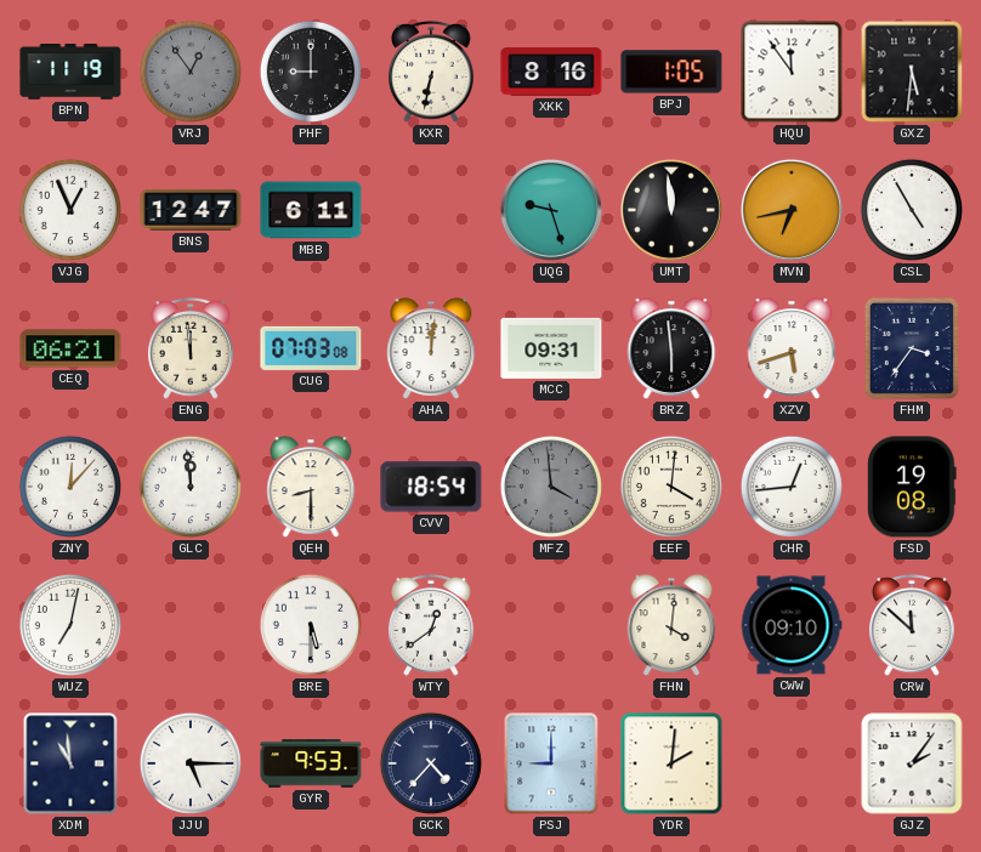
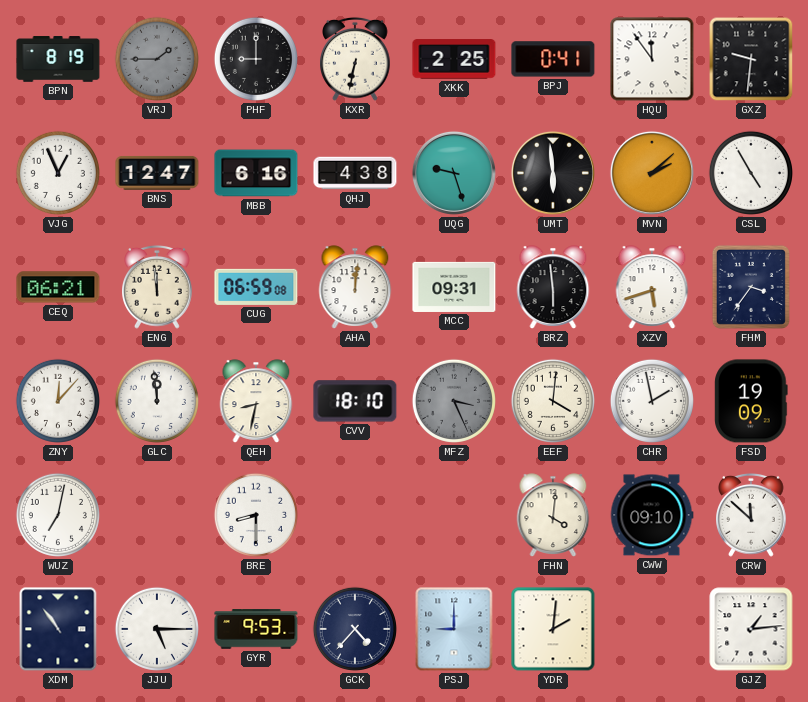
BPN: 11:19 -> 8:19 (58, 59)
VRJ: 12:54 -> 1:45 (157, 59)
XKK: 8:16 -> 2:25 (454, 59)
BPJ: 1:05 -> 0:41 (553, 59)
GXZ: 5:31 -> 9:31 (751, 59)
MBB: 6:11 -> 6:16 (256, 173)
QHJ: none -> 4:38 (355, 173)
UMT: 11:59 -> 5:59 (553, 173)
MVN: 6:43 -> 2:08 (652, 173)
CUG: 07:03 -> 06:59 (256, 287)
QEH: 8:30 -> 8:32 (256, 401)
CVV: 18:54 -> 18:10 (355, 401)
MFZ: 3:59 -> 3:26 (454, 401)
CHR: 12:44 -> 1:58 (652, 401)
FSD: 19:08 -> 19:09 (751, 401)
BRE: 5:30 -> 8:30 (256, 515)
WTY: 12:39 -> none (432, 625)
XDM: 10:59 -> 10:54 (58, 629)
GJZ: 2:06 -> 1:14 (751, 629)
